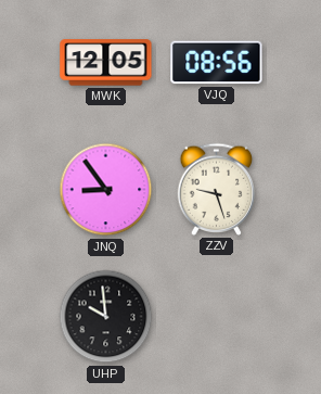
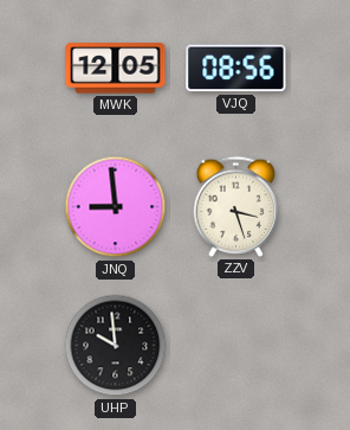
JNQ: 8:54 -> 8:59 (116, 207)
ZZV: 9:27 -> 3:27 (236, 206)
